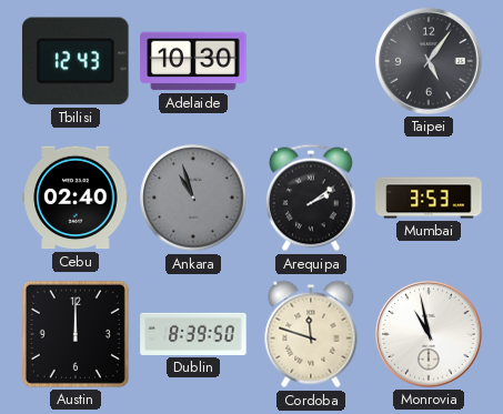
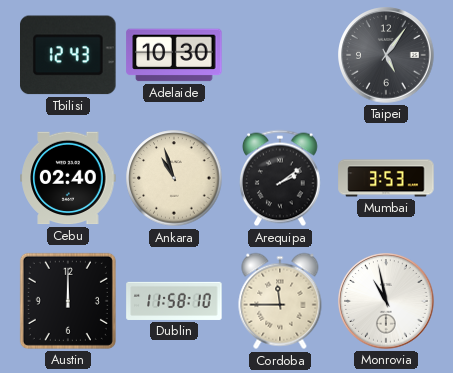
Ankara dial: grey -> cream (174, 178)
Dublin: 8:39 -> 11:58 (174, 301)
Cordoba: 11:48 -> 11:45 (280, 301)
